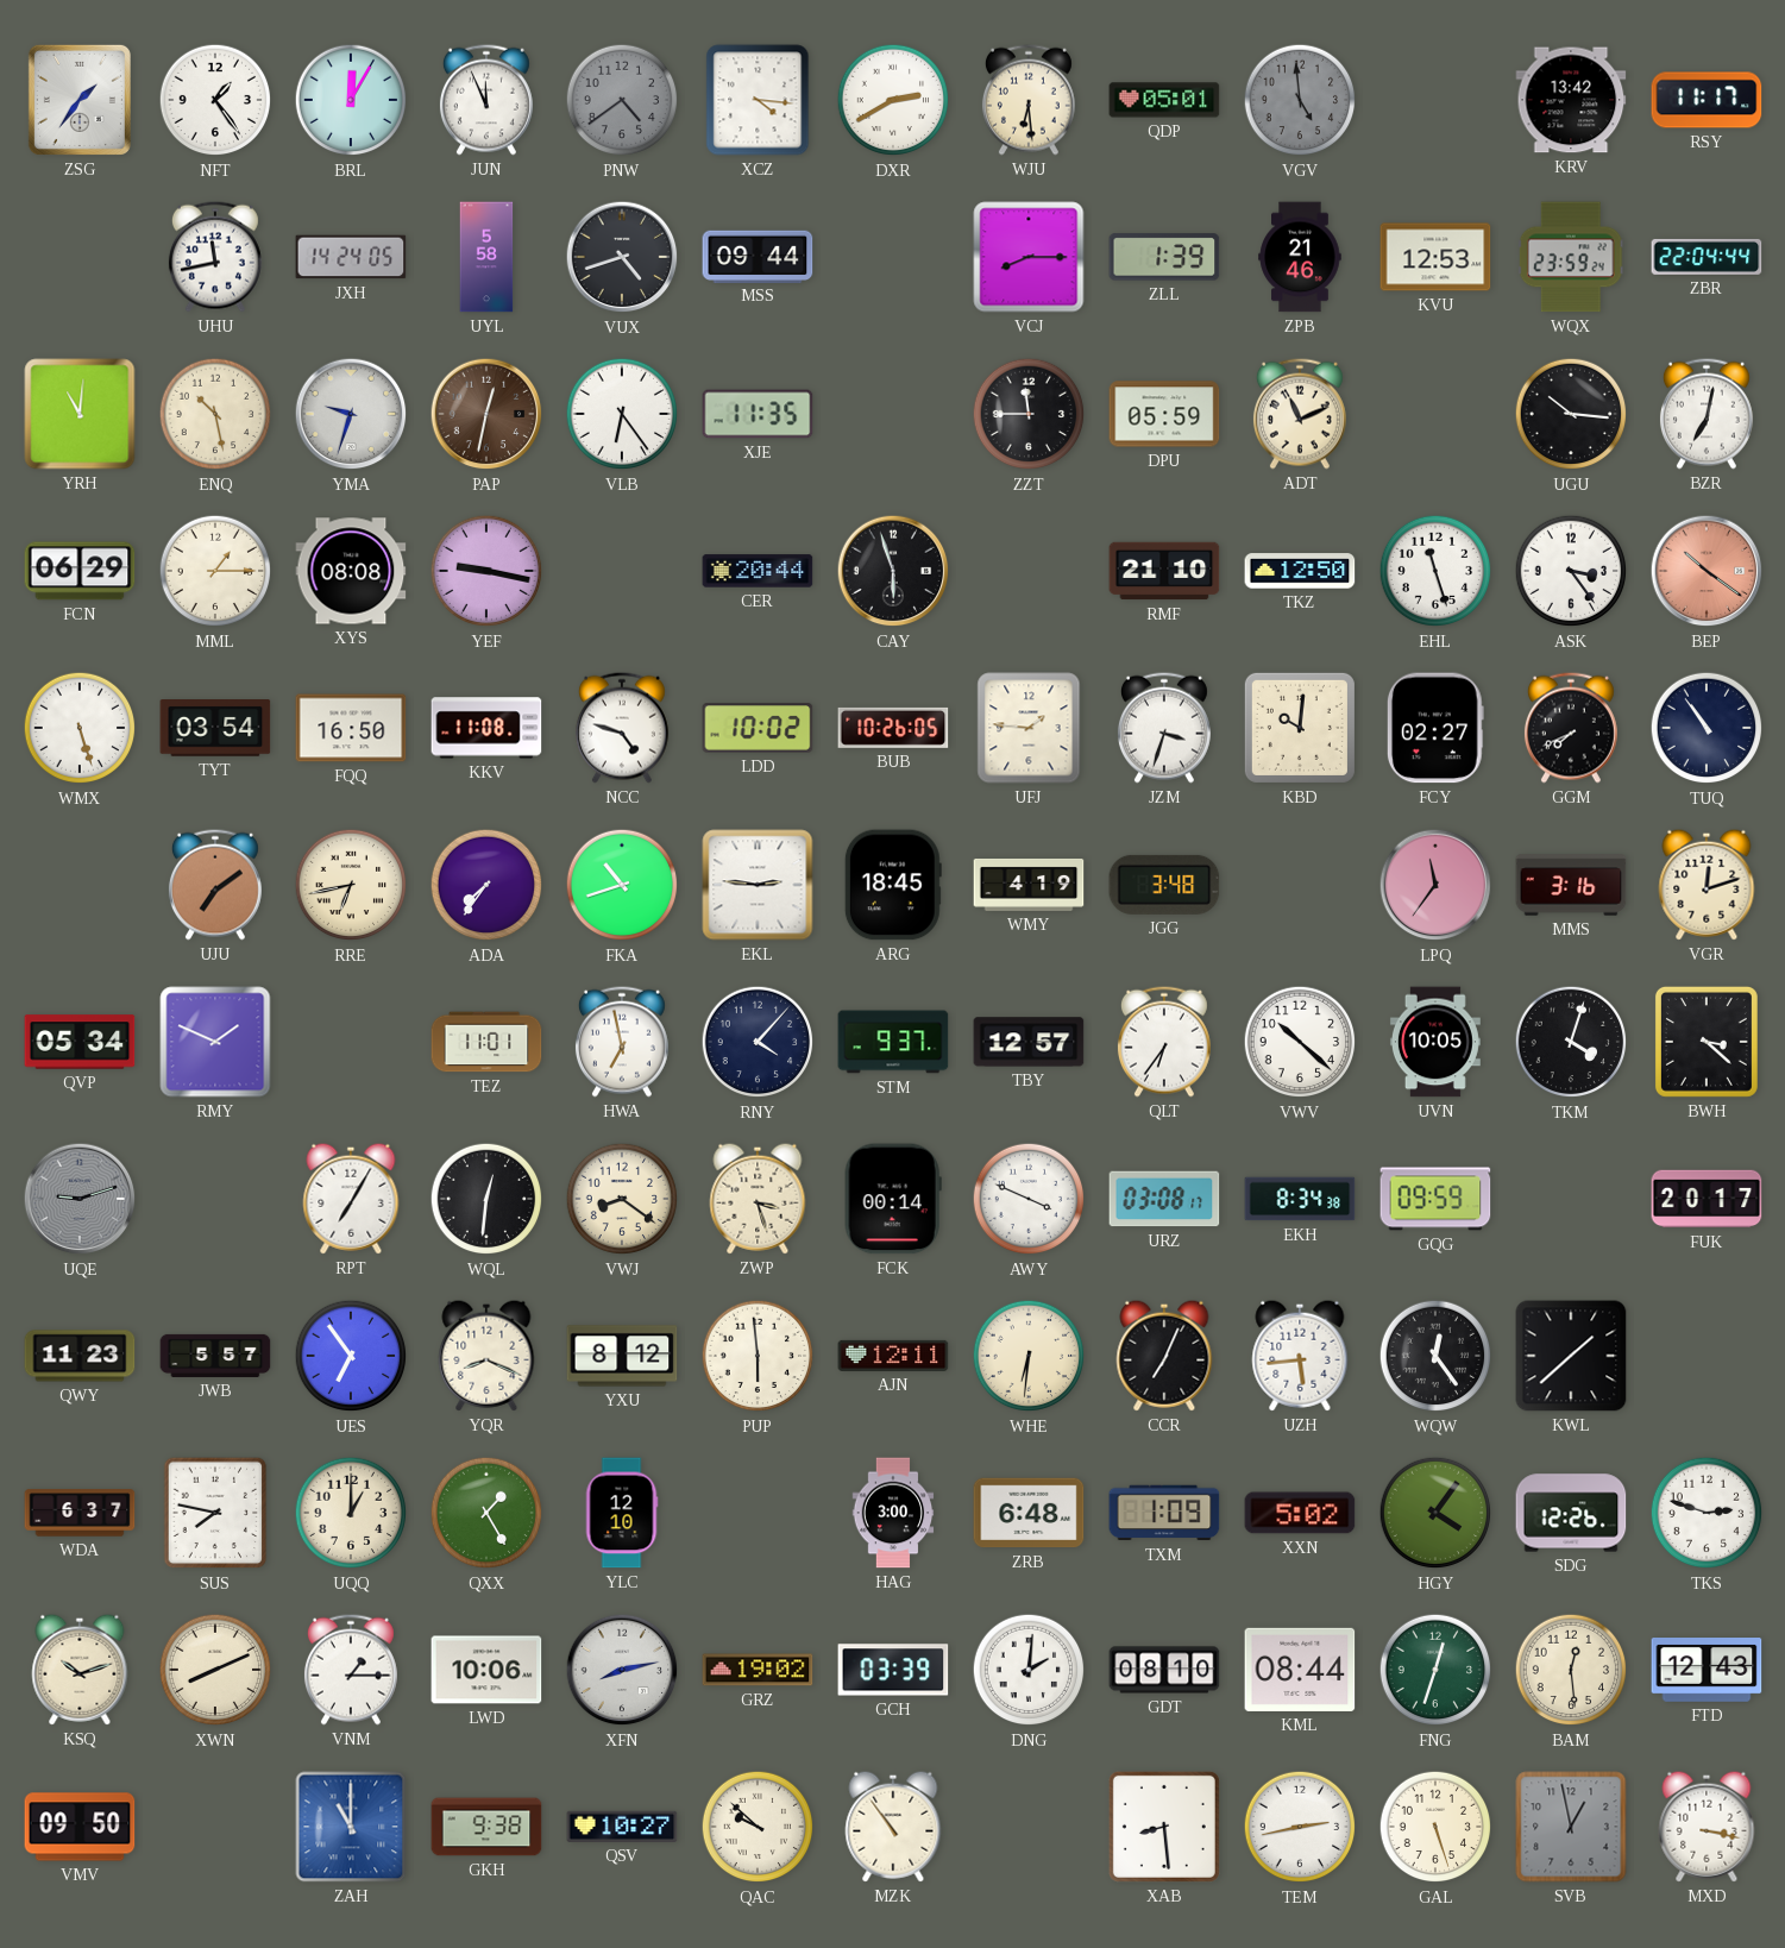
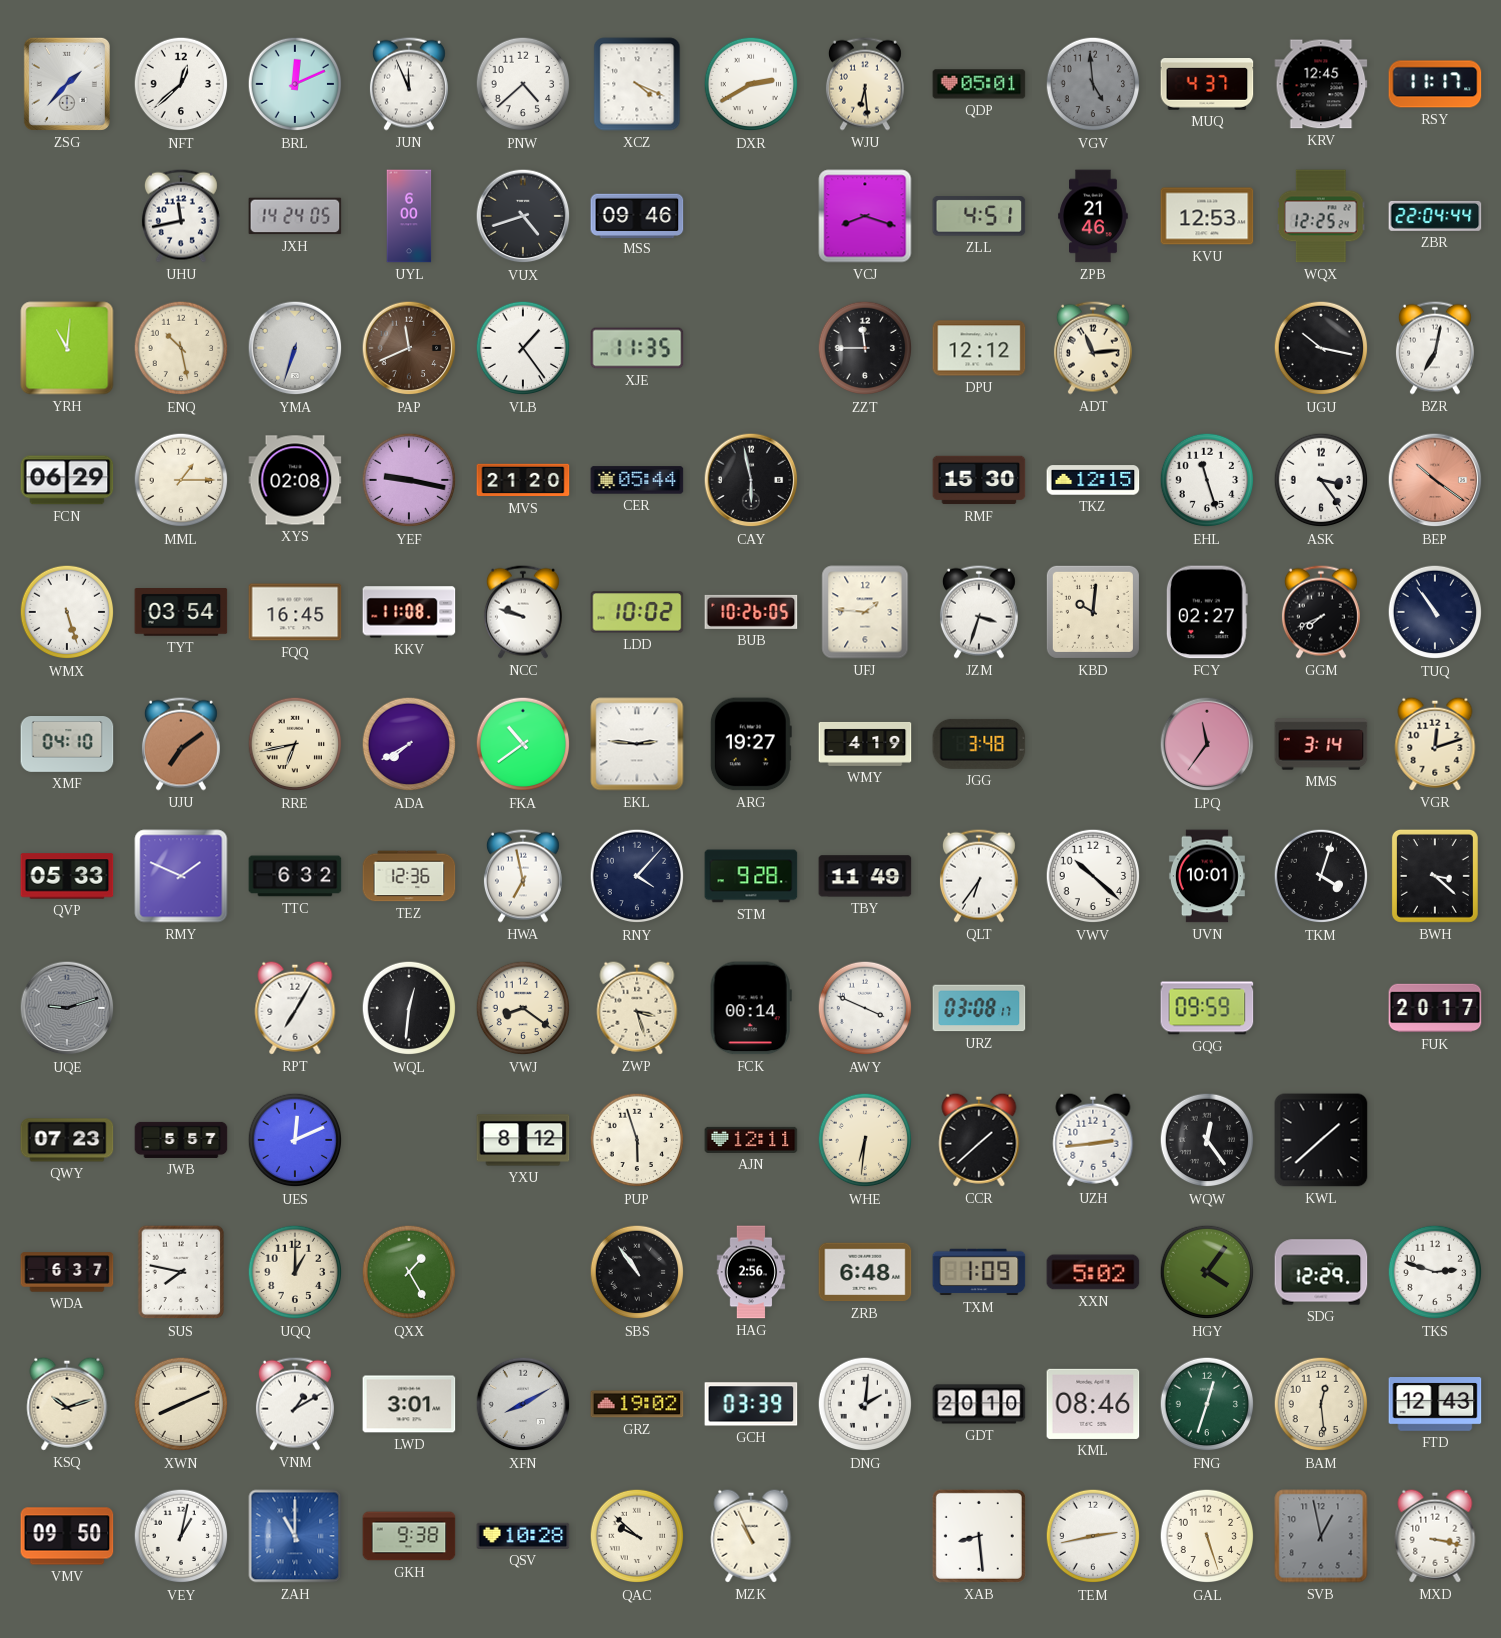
ZSG: 1:36 -> 1:37 (67, 84)
NFT: 1:24 -> 12:38 (181, 84)
BRL: 12:05 -> 12:11 (295, 84)
PNW: 4:39 -> 4:38 (523, 84)
PNW dial: grey -> white (523, 84)
XCZ: 4:16 -> 4:19 (637, 84)
MUQ: none -> 4:37 (1207, 84)
KRV: 13:42 -> 12:45 (1321, 84)
UYL: 5:58 -> 6:00 (409, 216)
MSS: 09:44 -> 09:46 (637, 215)
VCJ: 8:15 -> 8:18 (865, 216)
ZLL: 1:39 -> 4:51 (979, 216)
WQX: 23:59 -> 12:25 (1321, 216)
YMA: 9:33 -> 6:33 (295, 348)
PAP: 12:32 -> 11:41 (409, 348)
VLB: 6:24 -> 1:24 (523, 348)
DPU: 05:59 -> 12:12 (979, 348)
ADT: 11:11 -> 11:14 (1093, 348)
UGU: 10:16 -> 10:17 (1321, 348)
XYS: 08:08 -> 02:08 (295, 480)
MVS: none -> 21:20 (523, 480)
CER: 20:44 -> 05:44 (637, 480)
CAY: 5:57 -> 5:58 (751, 480)
RMF: 21:10 -> 15:30 (979, 480)
TKZ: 12:50 -> 12:15 (1093, 480)
FQQ: 16:50 -> 16:45 (295, 612)
NCC: 4:48 -> 9:48 (523, 612)
XMF: none -> 04:10 (67, 745)
ADA: 7:36 -> 7:40 (409, 744)
FKA: 10:42 -> 10:39 (523, 744)
ARG: 18:45 -> 19:27 (751, 744)
MMS: 3:16 -> 3:14 (1321, 744)
QVP: 05:34 -> 05:33 (67, 876)
TTC: none -> 6:32 (295, 876)
TEZ: 11:01 -> 12:36 (409, 876)
STM: 9:37 -> 9:28 (751, 876)
TBY: 12:57 -> 11:49 (865, 876)
UVN: 10:05 -> 10:01 (1207, 876)
EKH: 8:34 -> none (1300, 1199)
QWY: 11:23 -> 07:23 (67, 1140)
UES: 6:54 -> 12:11 (295, 1140)
YQR: 8:19 -> none (486, 1356)
PUP: 5:59 -> 5:57 (637, 1140)
CCR: 7:04 -> 1:38 (979, 1140)
UZH: 5:44 -> 2:44 (1093, 1140)
YLC: 12:10 -> none (622, 1513)
SBS: none -> 10:54 (637, 1272)
HAG: 3:00 -> 2:56 (751, 1272)
SDG: 12:26 -> 12:29 (1321, 1272)
VNM: 1:15 -> 1:10 (295, 1404)
LWD: 10:06 -> 3:01 (409, 1404)
XFN: 8:13 -> 8:10 (523, 1404)
GDT: 08:10 -> 20:10 (979, 1404)
KML: 08:44 -> 08:46 (1093, 1404)
VEY: none -> 1:02 (181, 1536)
QSV: 10:27 -> 10:28 (523, 1536)
MZK: 10:54 -> 10:56 (751, 1536)
